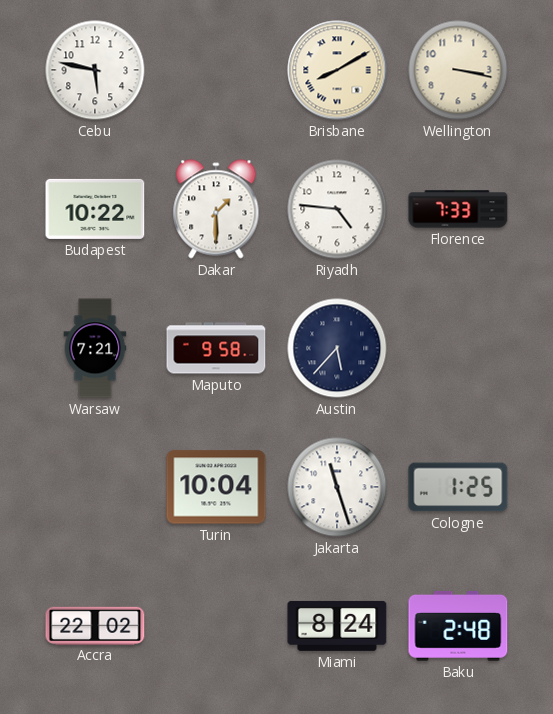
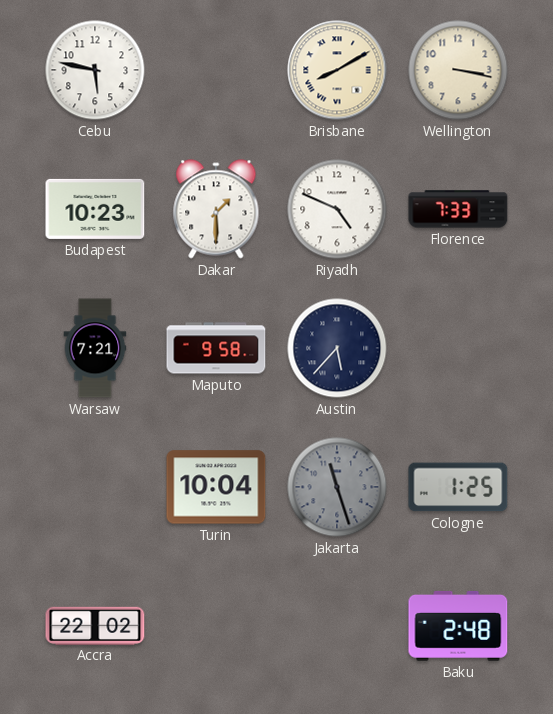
Budapest: 10:22 -> 10:23 (95, 209)
Riyadh: 4:46 -> 4:49 (337, 209)
Jakarta dial: white -> grey (337, 487)
Miami: 8:24 -> none (337, 626)
